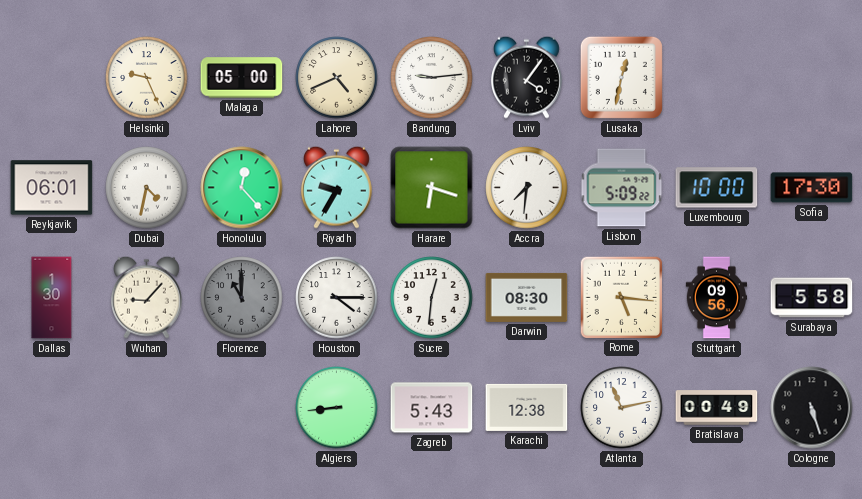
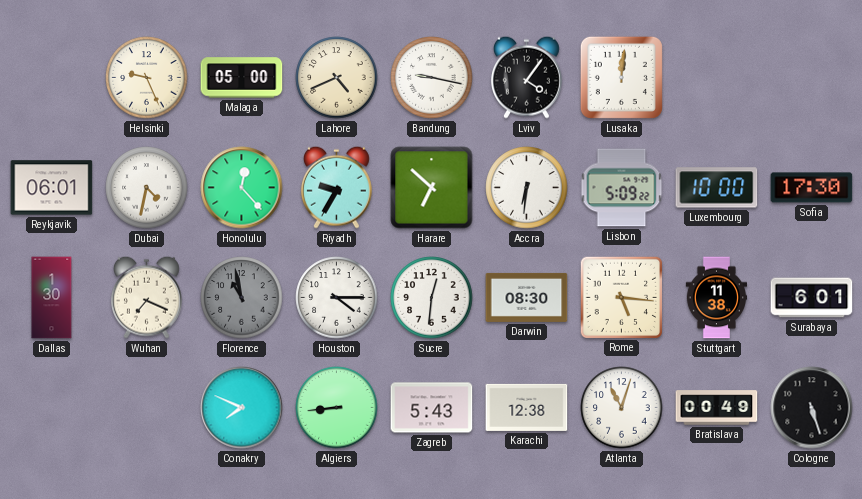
Bandung: 9:14 -> 9:17 (432, 78)
Lusaka: 12:32 -> 12:01 (621, 77)
Harare: 6:18 -> 6:52 (432, 188)
Accra: 7:31 -> 6:31 (527, 188)
Wuhan: 9:07 -> 7:19 (146, 297)
Florence: 11:00 -> 10:58 (242, 298)
Stuttgart: 09:56 -> 11:38 (716, 298)
Surabaya: 5:58 -> 6:01 (812, 298)
Conakry: none -> 7:49 (242, 408)
Atlanta: 11:13 -> 11:03 (622, 408)
